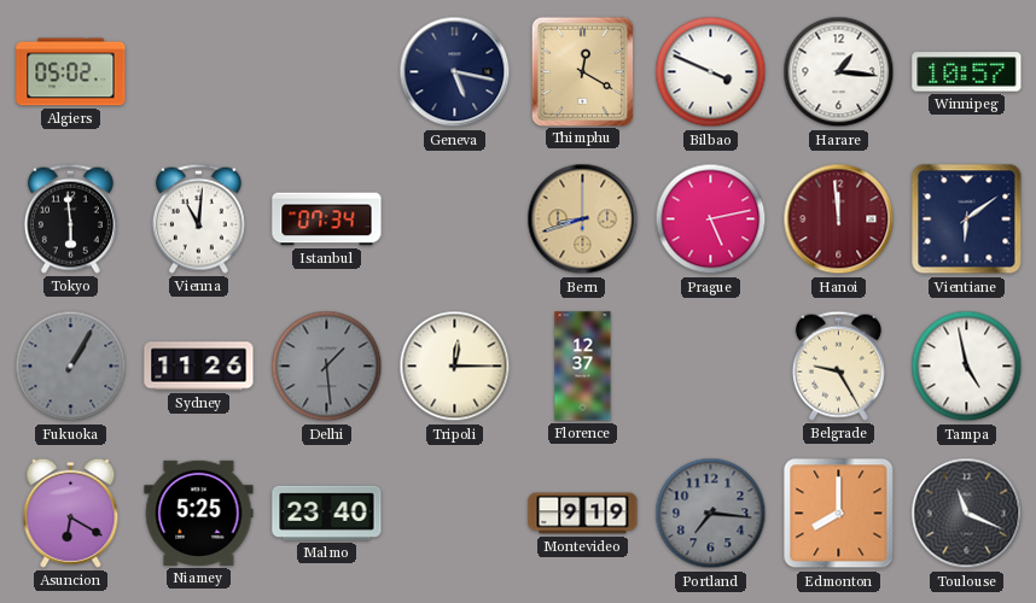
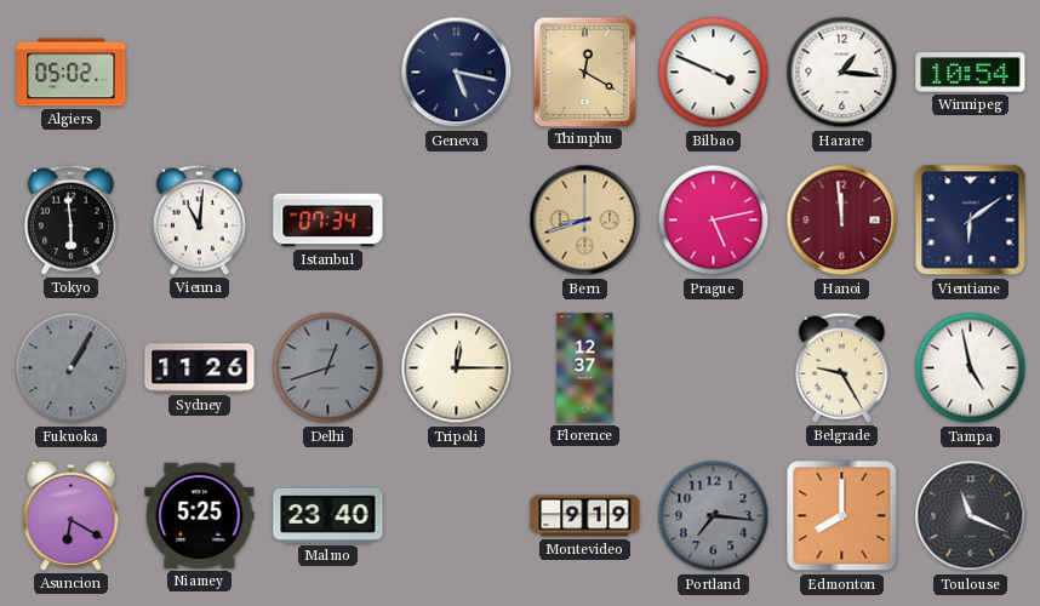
Winnipeg: 10:57 -> 10:54 (971, 73)
Delhi: 1:29 -> 12:42 (328, 368)
